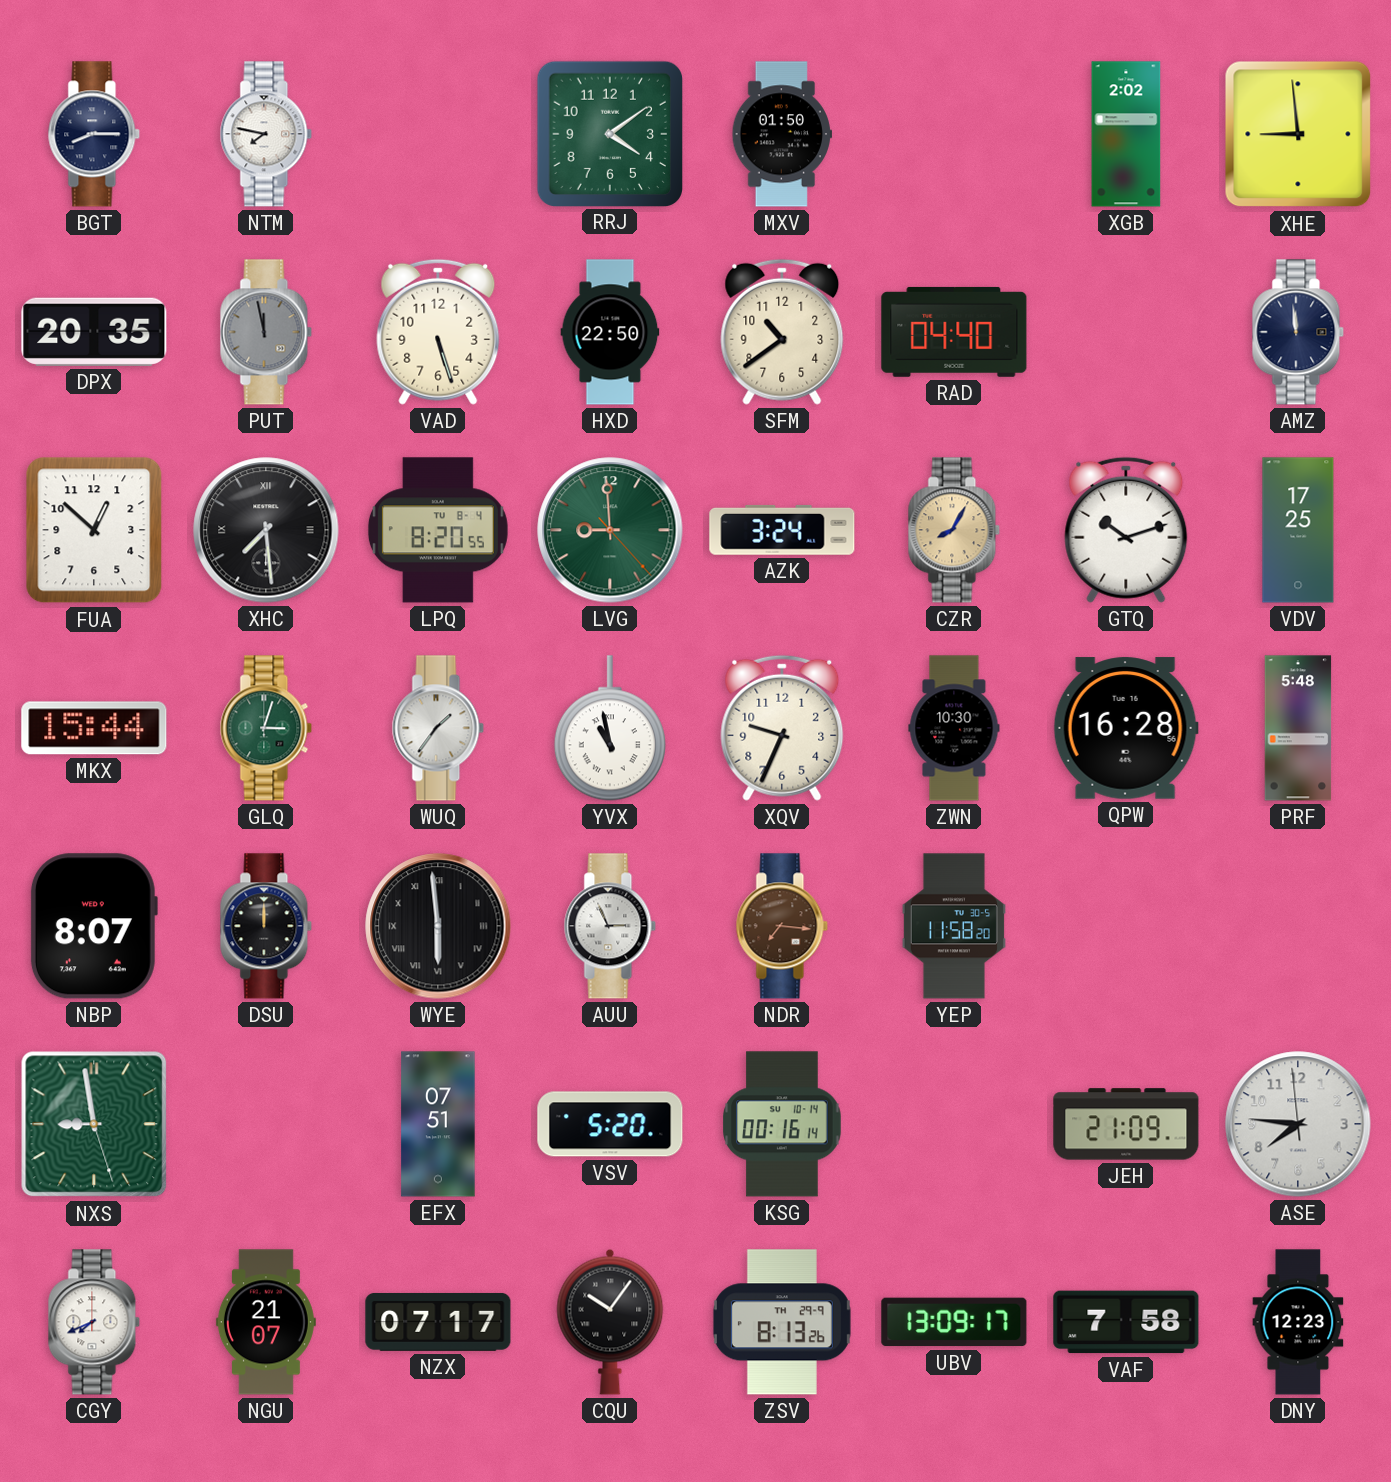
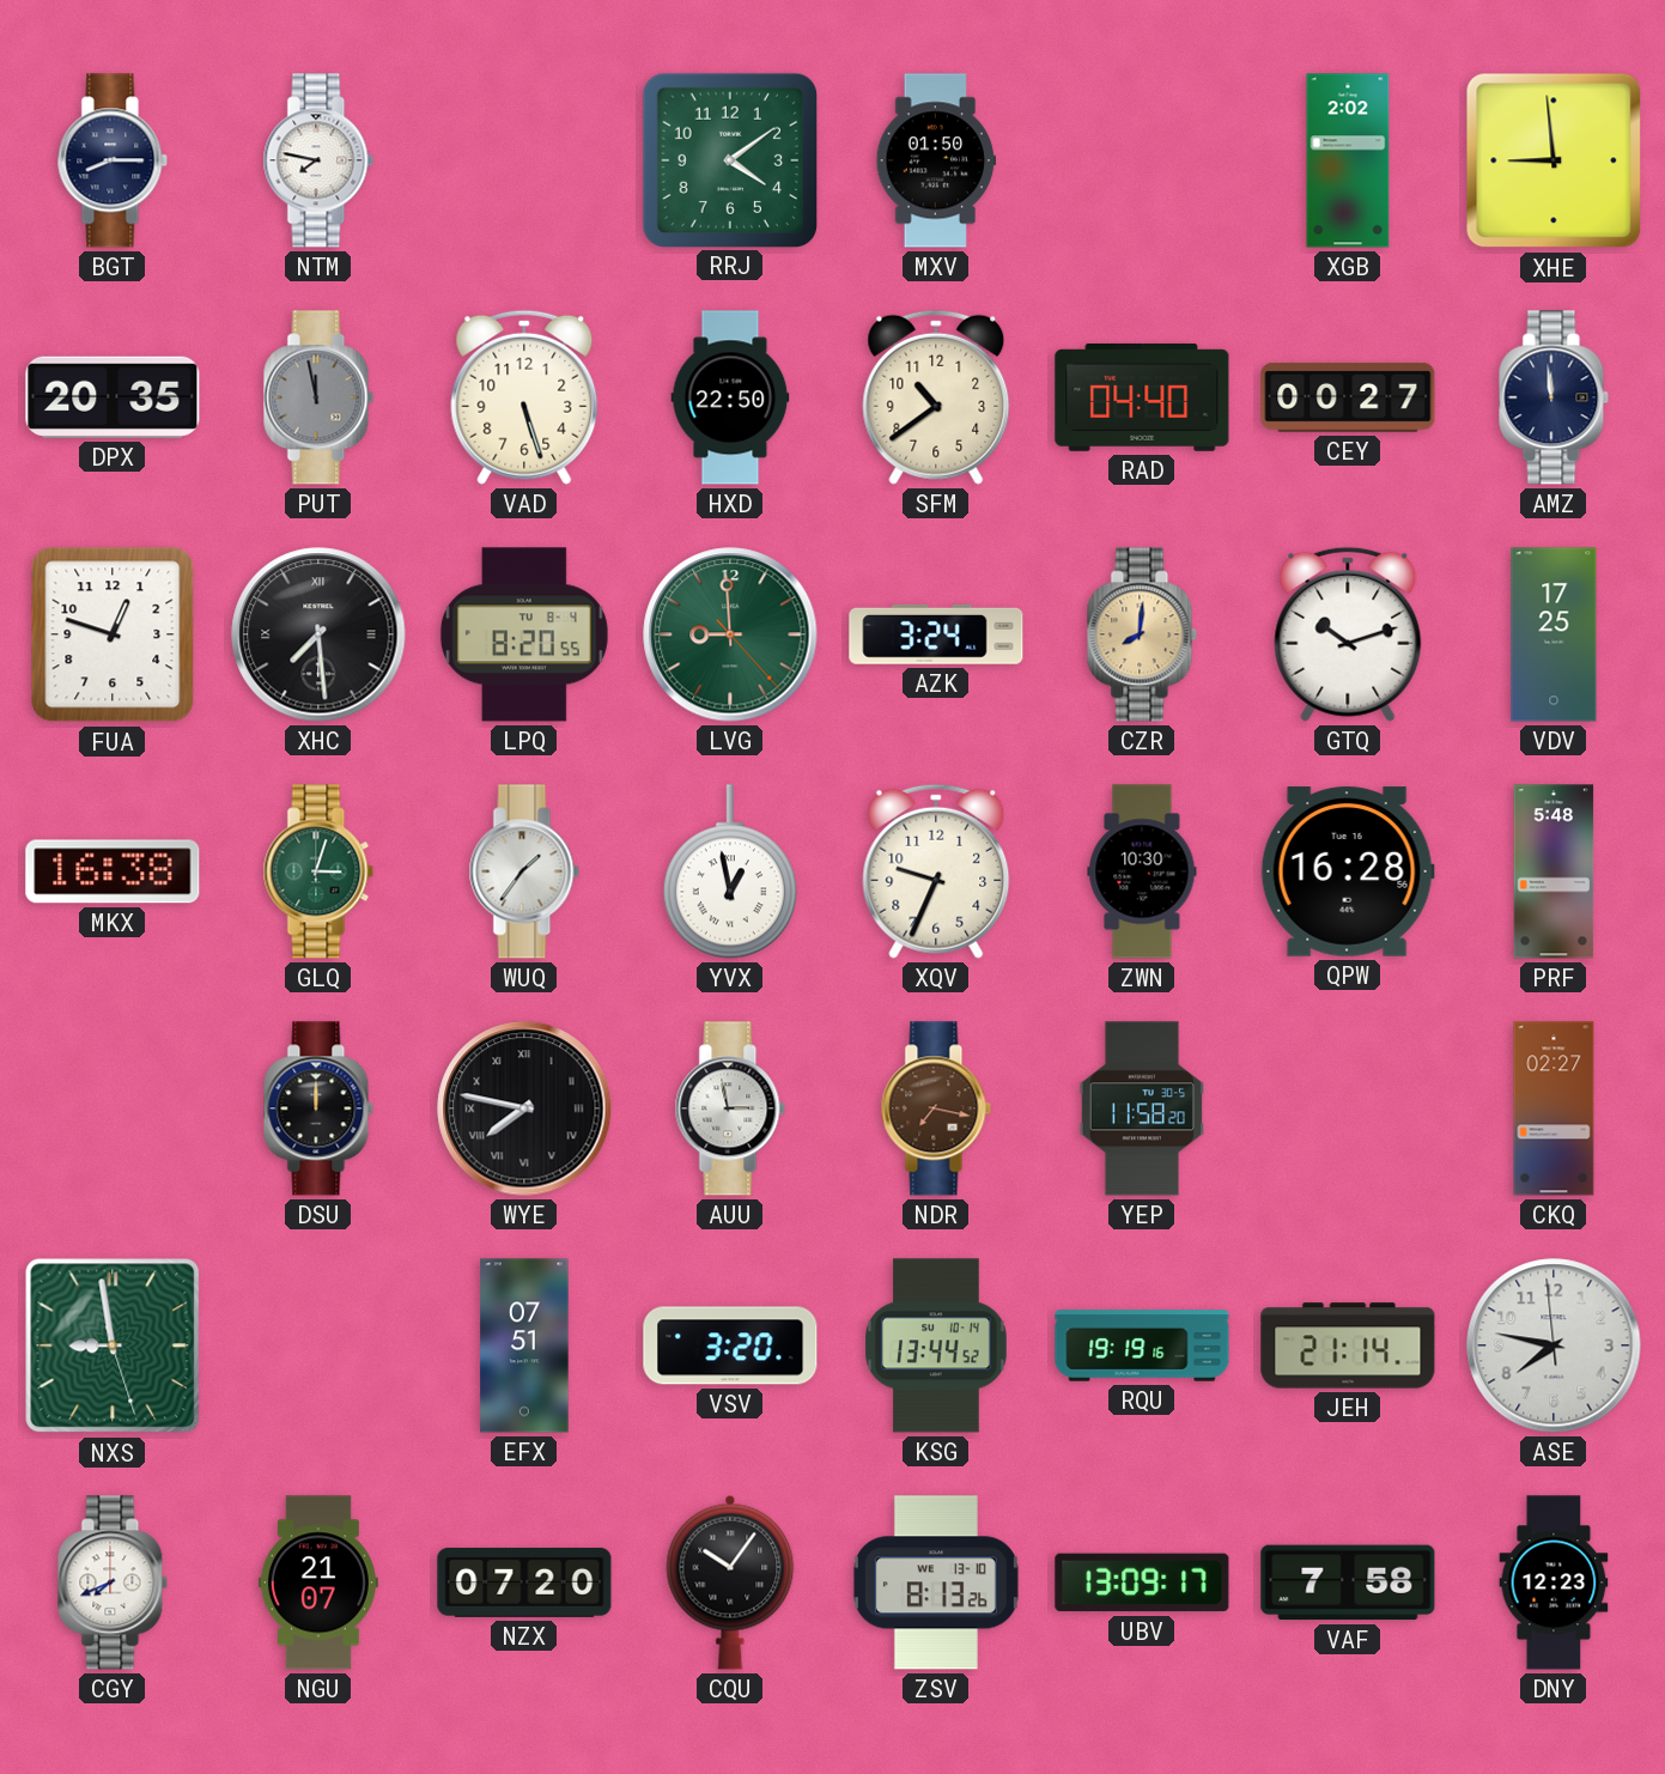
CEY: none -> 00:27 (1348, 397)
FUA: 12:52 -> 12:48 (113, 634)
CZR: 8:05 -> 8:01 (1142, 634)
MKX: 15:44 -> 16:38 (113, 871)
YVX: 10:58 -> 12:58 (730, 871)
NBP: 8:07 -> none (94, 926)
WYE: 5:59 -> 7:47 (524, 1108)
AUU: 2:56 -> 2:58 (730, 1108)
NDR: 7:16 -> 7:17 (936, 1108)
CKQ: none -> 02:27 (1554, 1108)
VSV: 5:20 -> 3:20 (730, 1345)
KSG: 00:16 -> 13:44 (936, 1345)
RQU: none -> 19:19 (1142, 1345)
JEH: 21:09 -> 21:14 (1348, 1345)
ASE: 7:45 -> 7:46 (1554, 1345)
NZX: 07:17 -> 07:20 (524, 1582)
ZSV date: TH 29-9 -> WE 13-10 (936, 1582)
